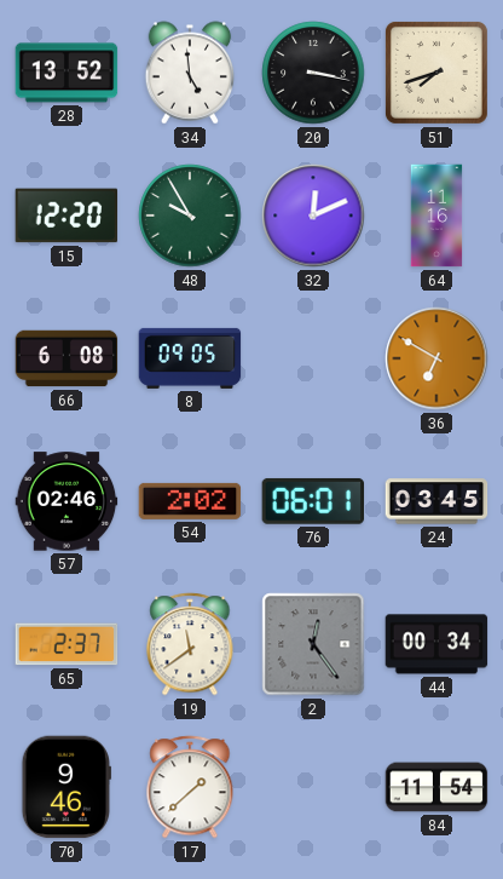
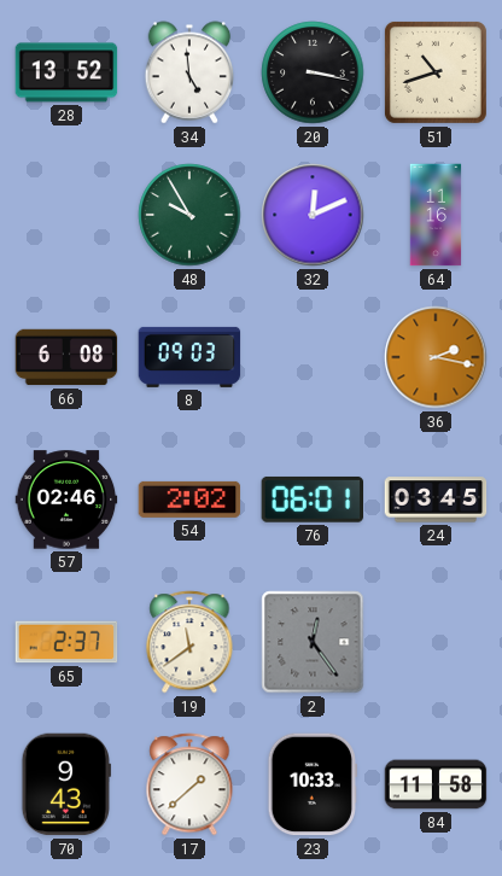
51: 7:42 -> 10:42 (436, 72)
15: 12:20 -> none (67, 216)
8: 09:05 -> 09:03 (189, 357)
36: 6:50 -> 2:17 (436, 357)
44: 00:34 -> none (436, 644)
70: 9:46 -> 9:43 (66, 784)
23: none -> 10:33 (311, 784)
84: 11:54 -> 11:58 (436, 784)
